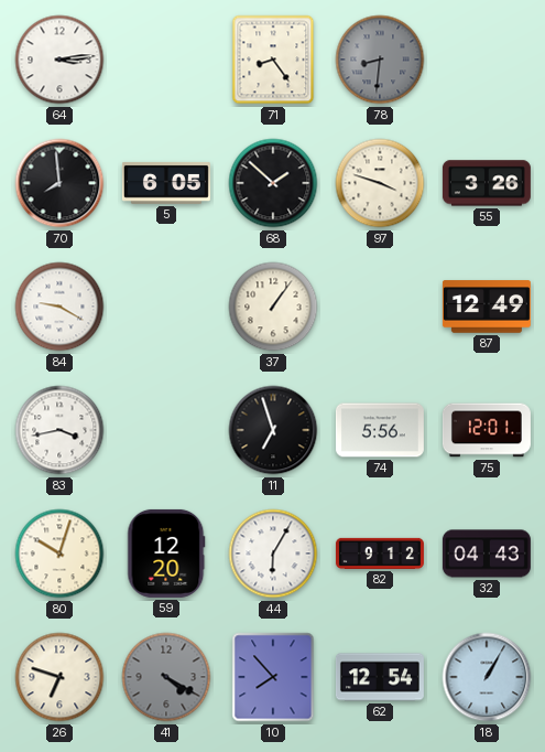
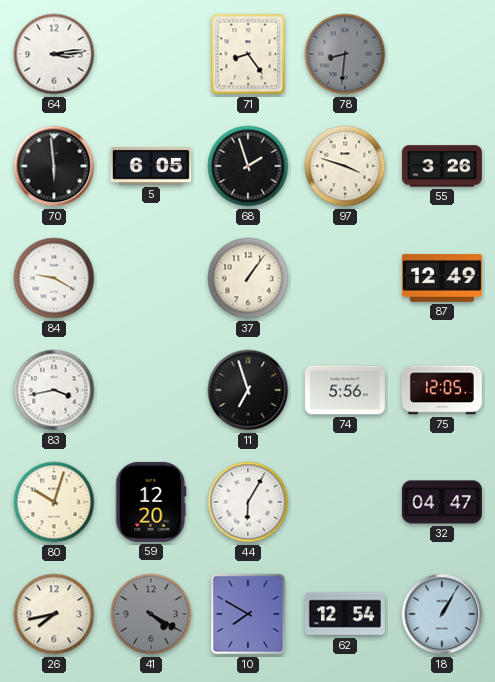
70: 7:59 -> 5:59 (54, 166)
68: 1:52 -> 1:57 (248, 166)
75: 12:01 -> 12:05 (442, 390)
82: 9:12 -> none (380, 554)
32: 04:43 -> 04:47 (442, 502)
26: 6:48 -> 7:43 (54, 614)
10: 7:53 -> 7:50 (248, 614)
